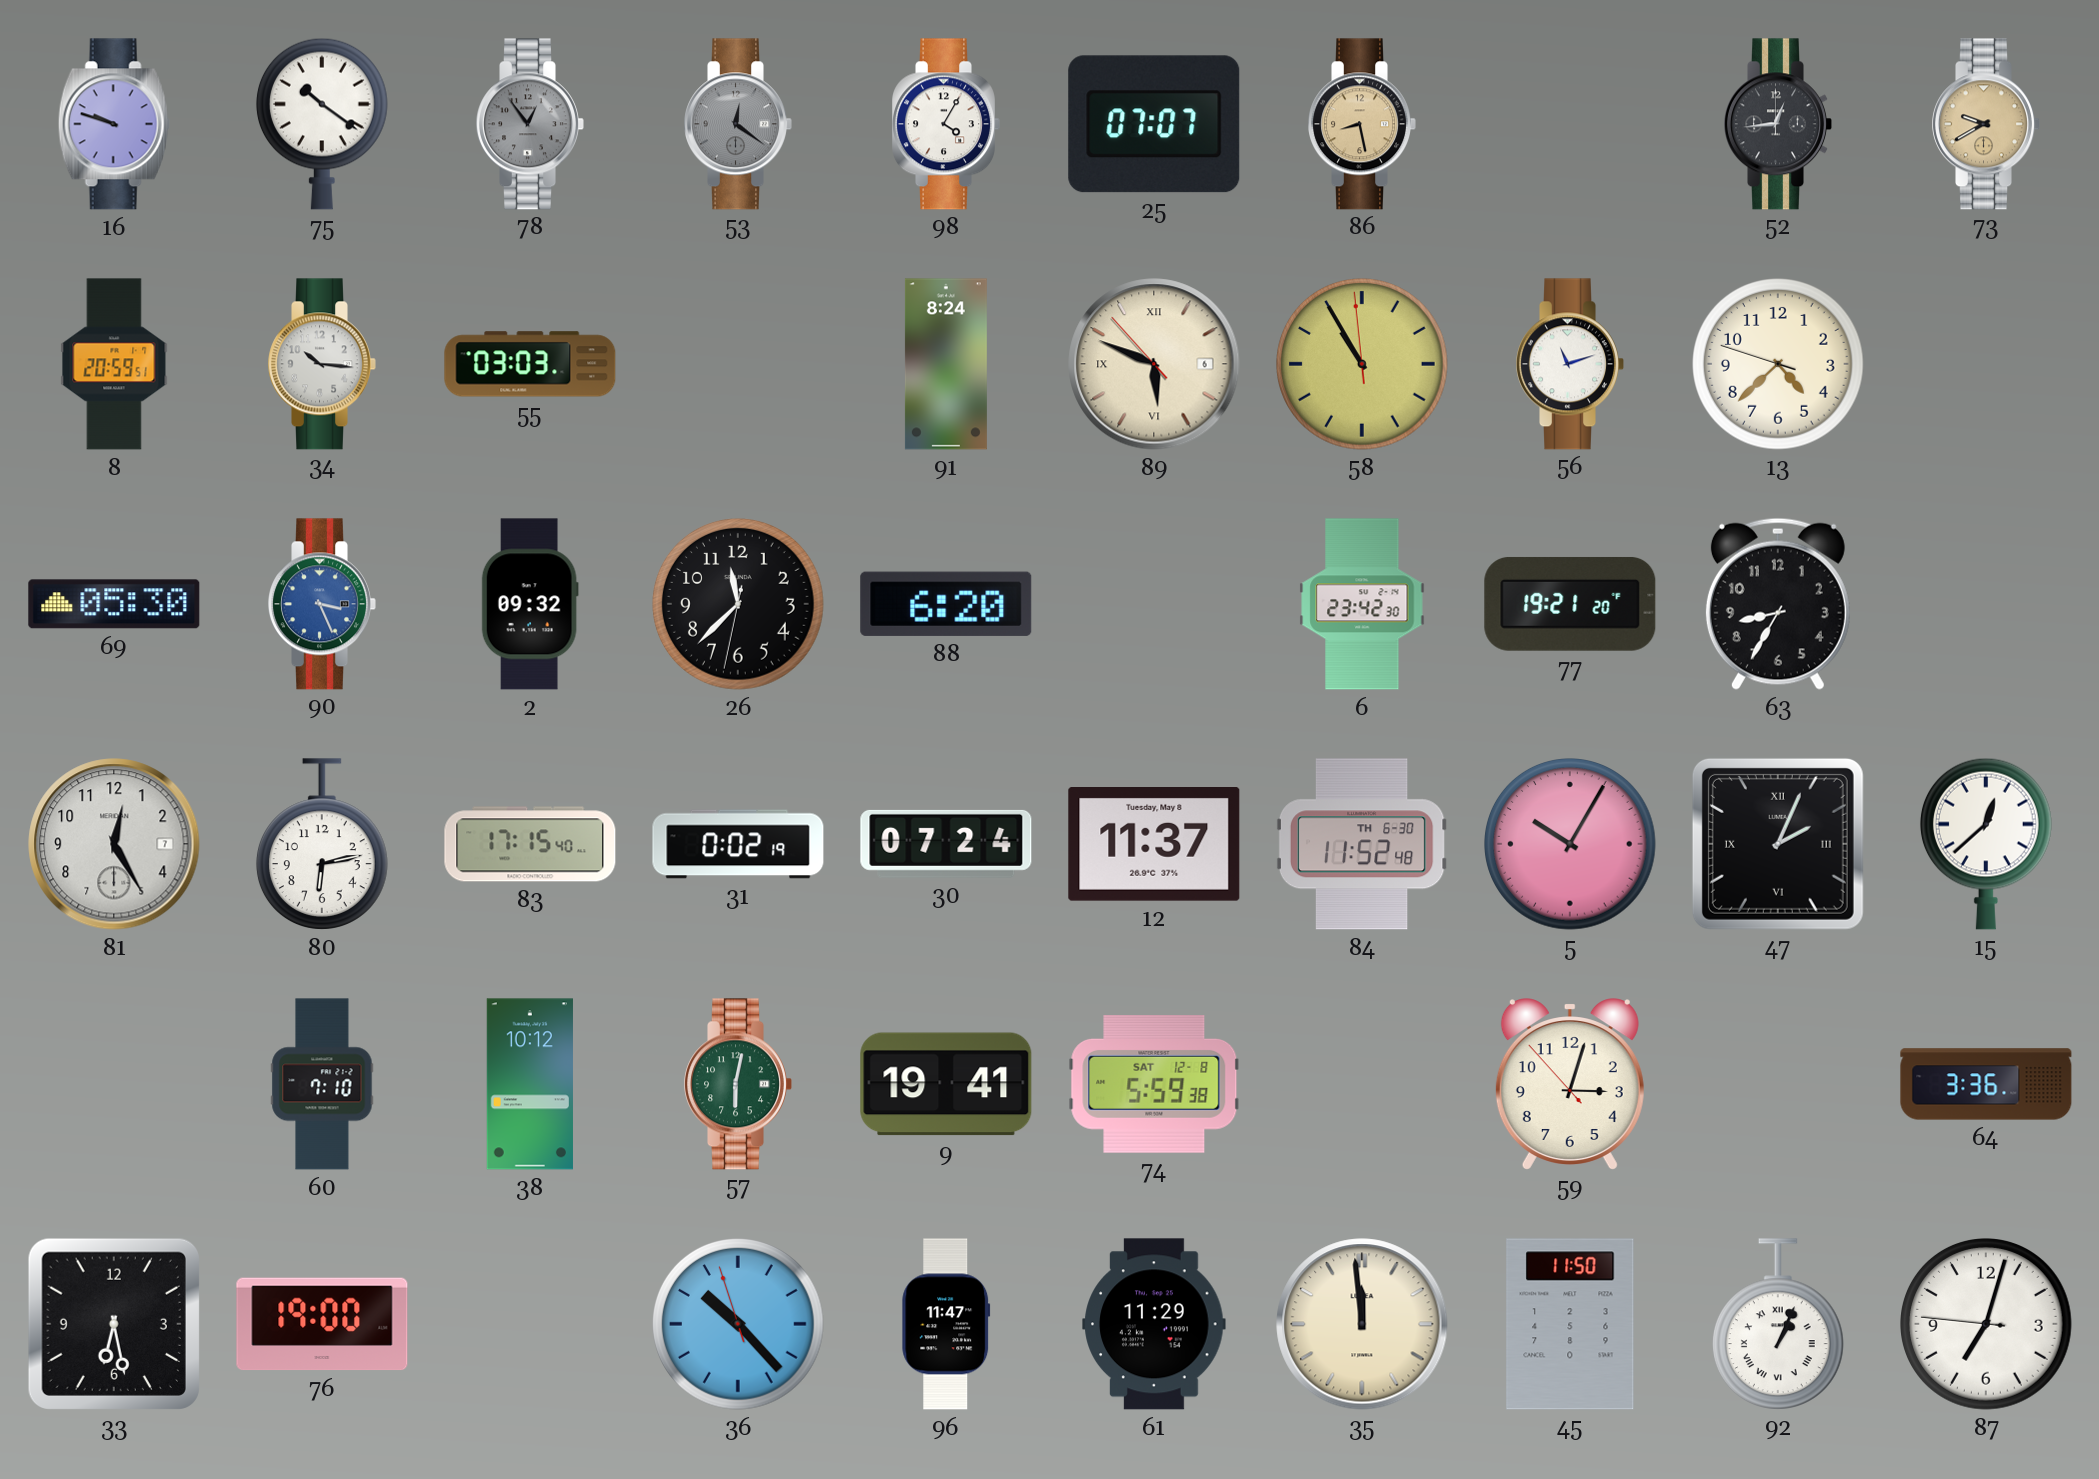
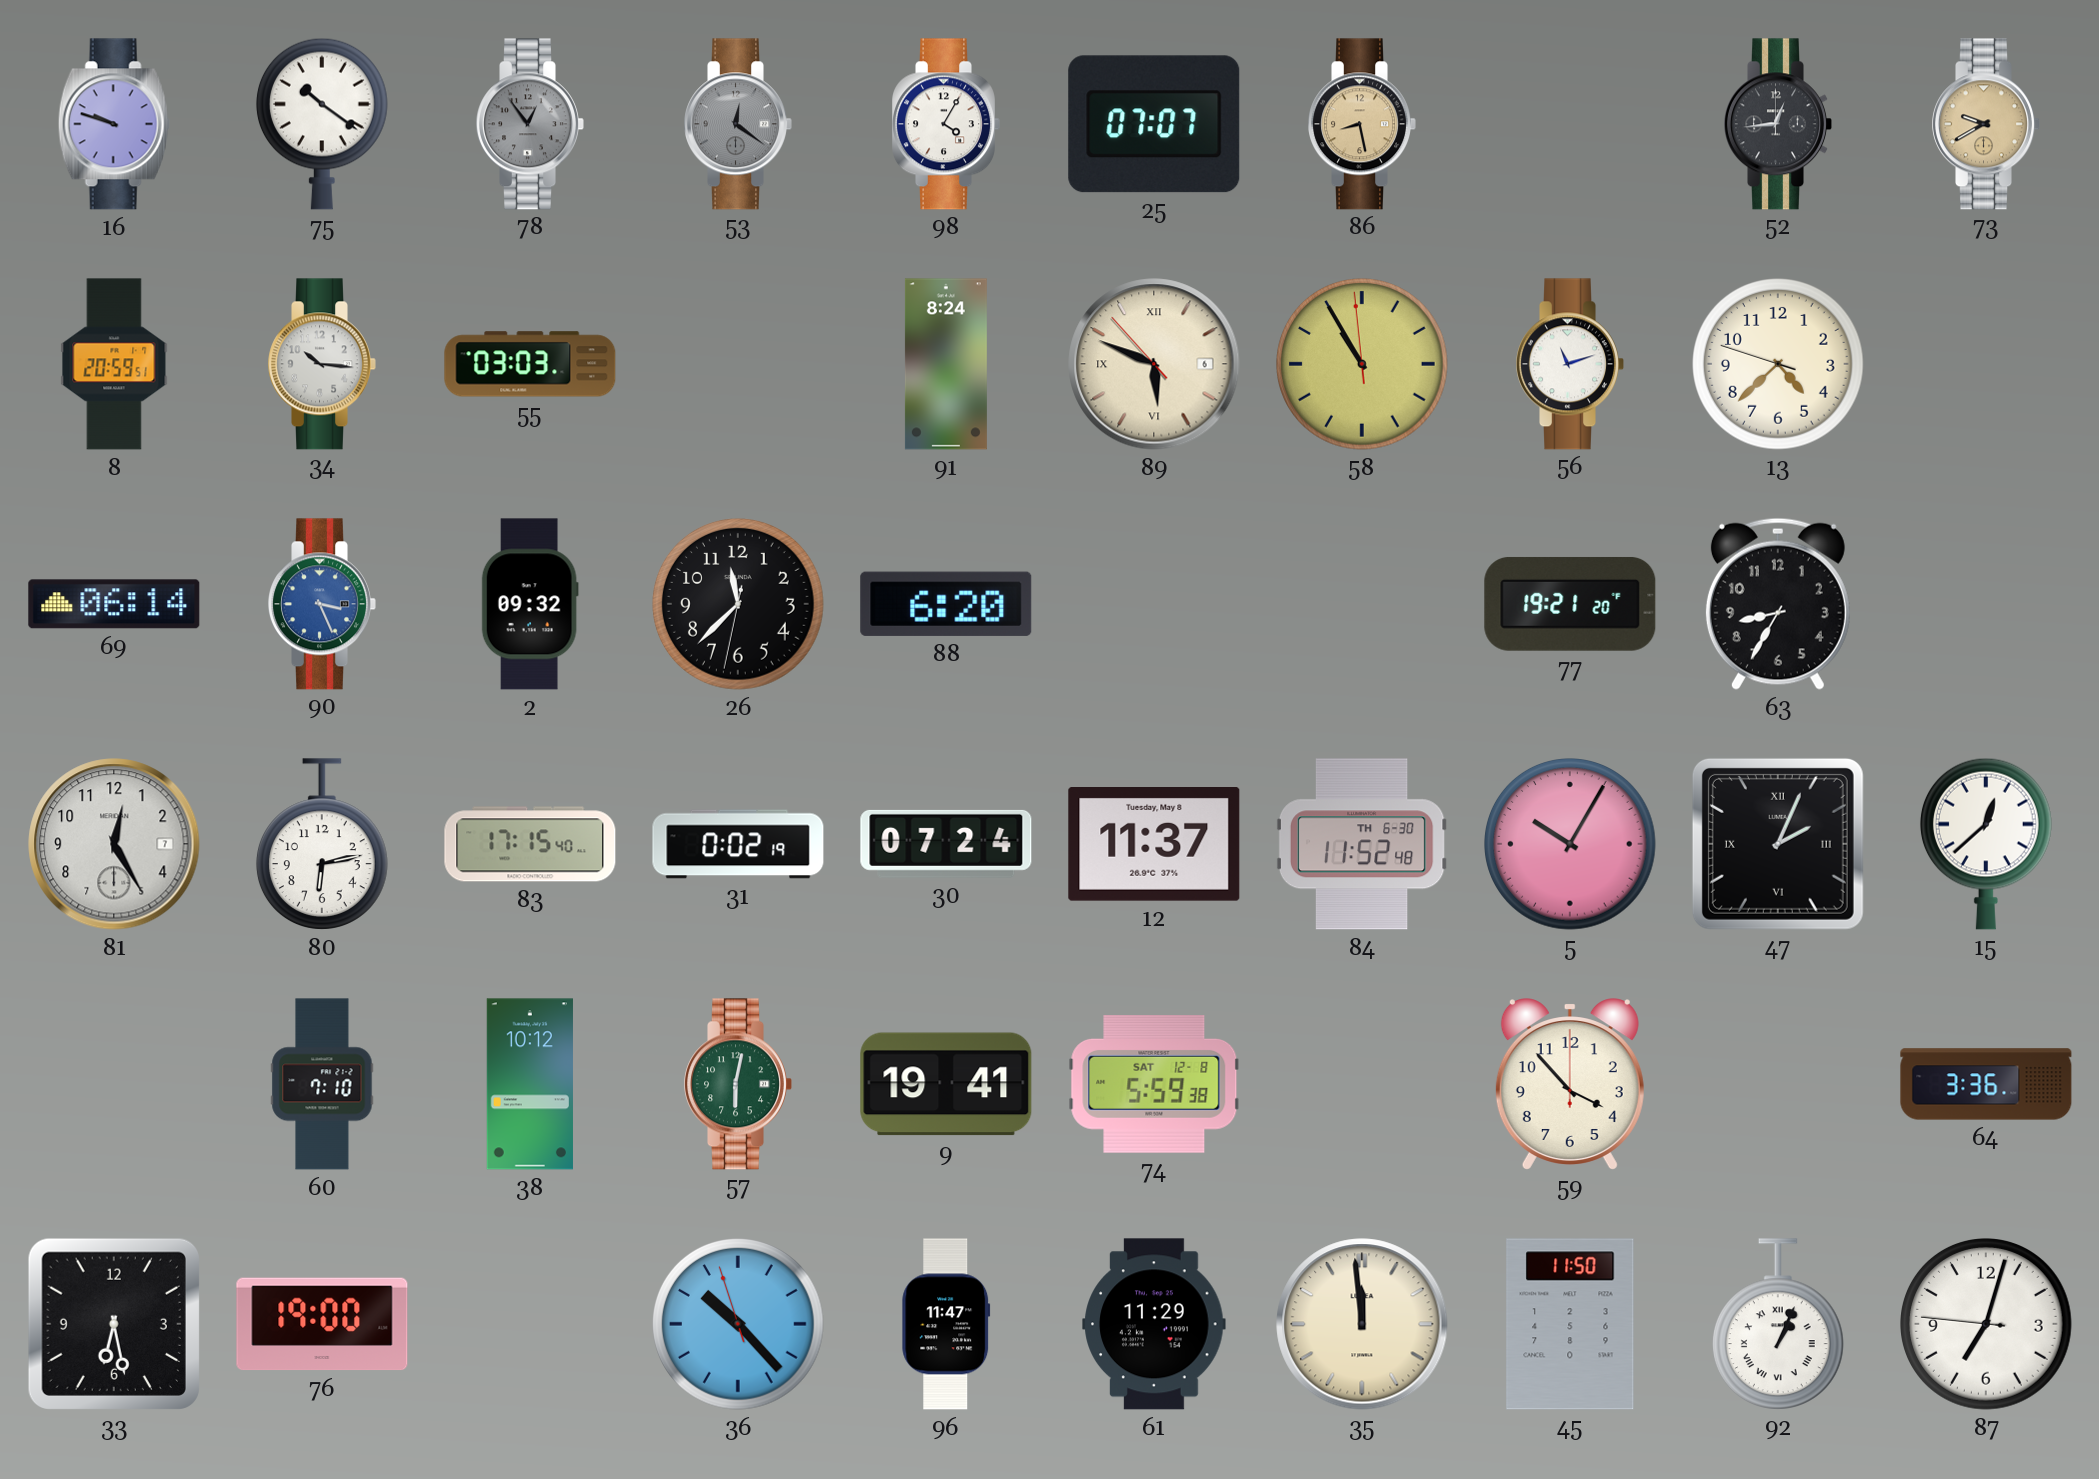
69: 05:30 -> 06:14 (114, 604)
6: 23:42 -> none (1362, 604)
59: 3:02 -> 3:53 (1570, 1084)
